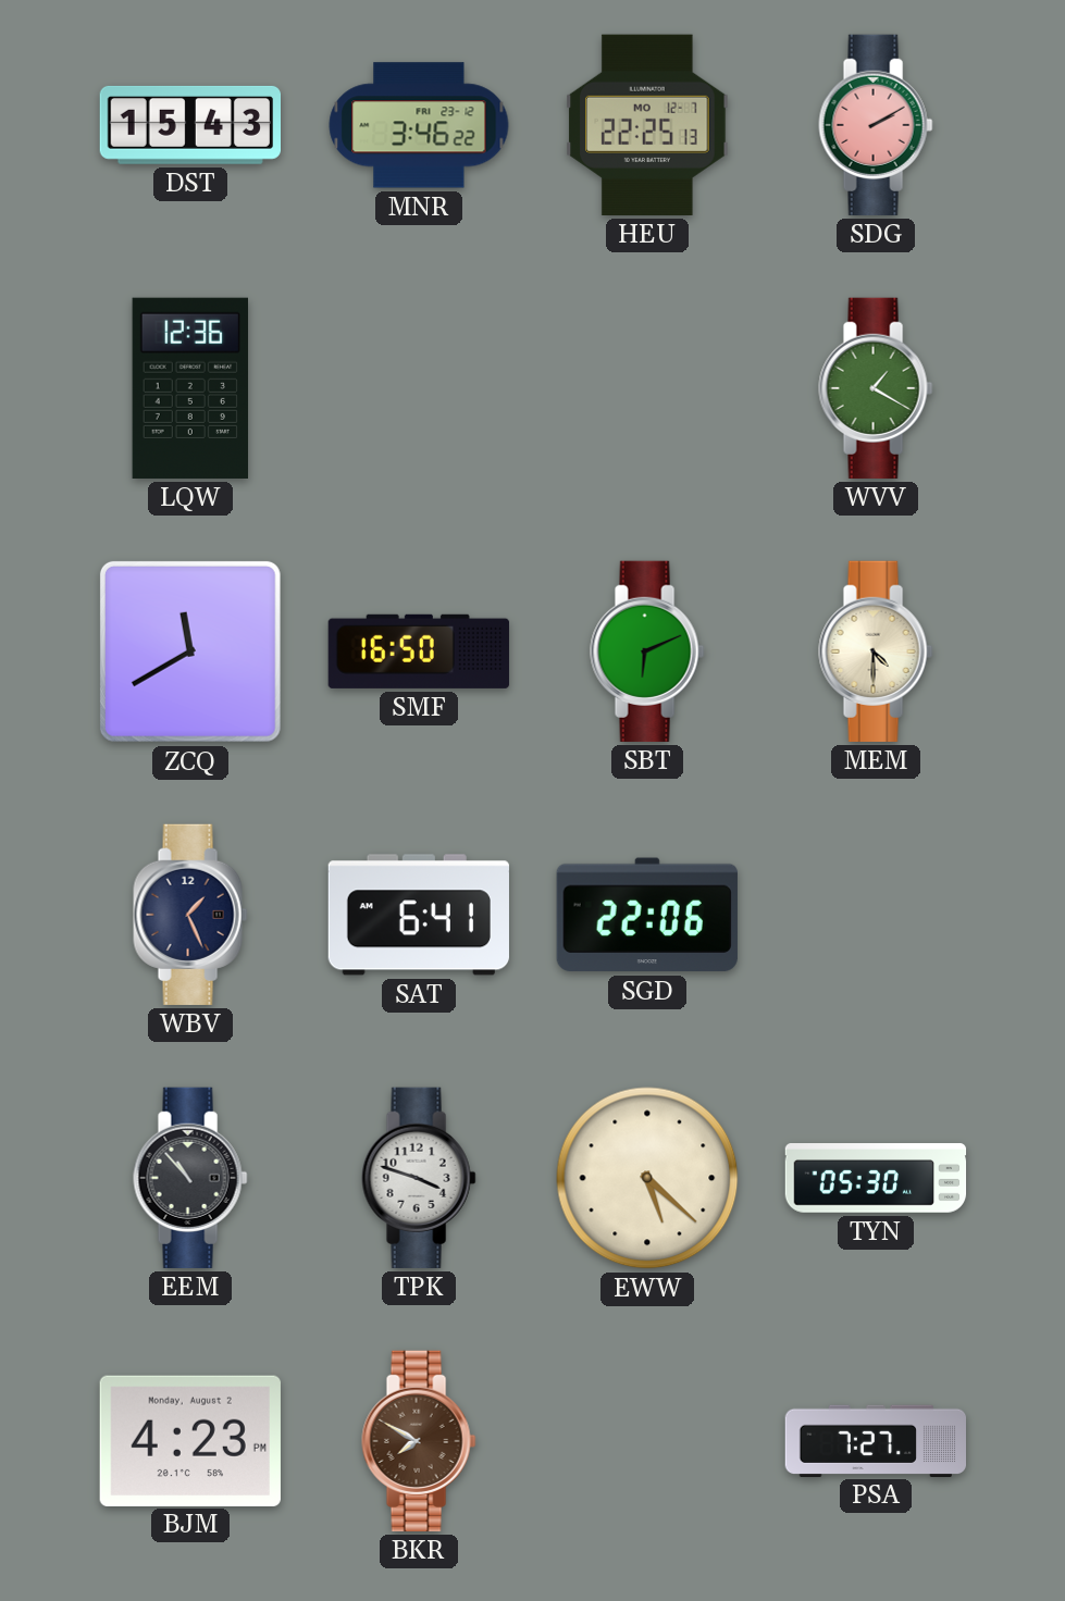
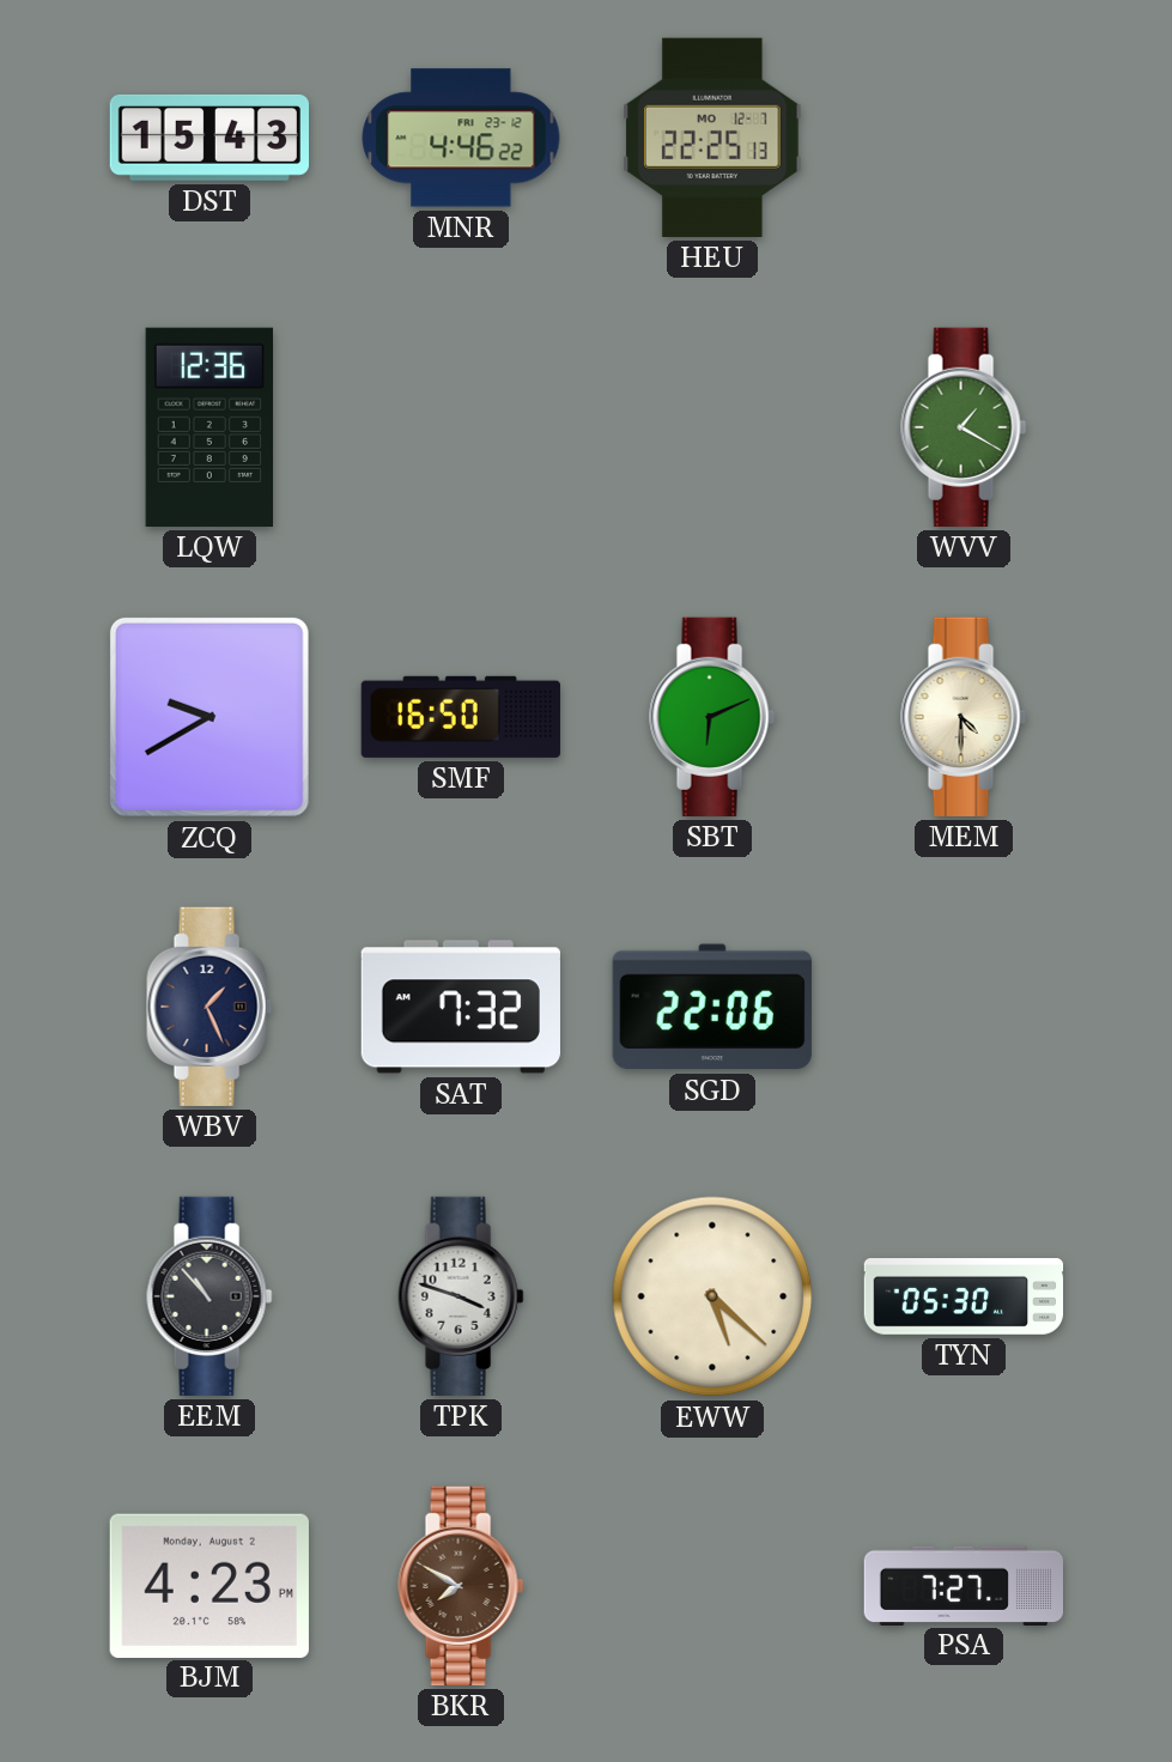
MNR: 3:46 -> 4:46 (461, 138)
SDG: 2:10 -> none (876, 125)
ZCQ: 11:40 -> 9:40 (209, 717)
SAT: 6:41 -> 7:32 (461, 1007)
